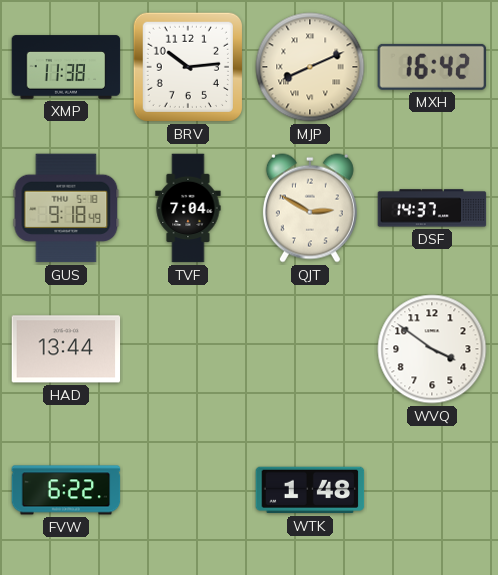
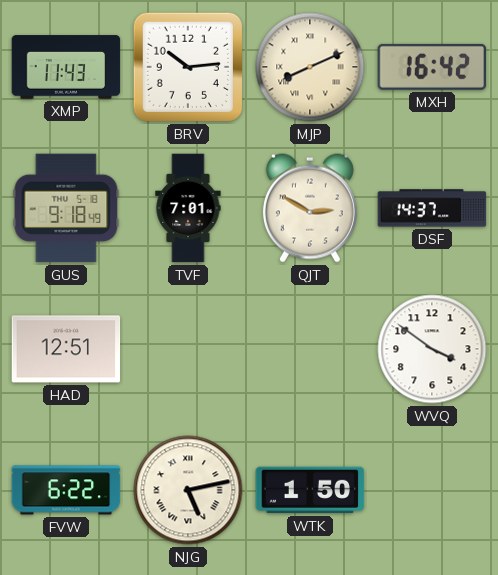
XMP: 11:38 -> 11:43 (66, 67)
TVF: 7:04 -> 7:01 (188, 208)
HAD: 13:44 -> 12:51 (66, 349)
NJG: none -> 5:13 (188, 490)
WTK: 1:48 -> 1:50 (310, 490)
